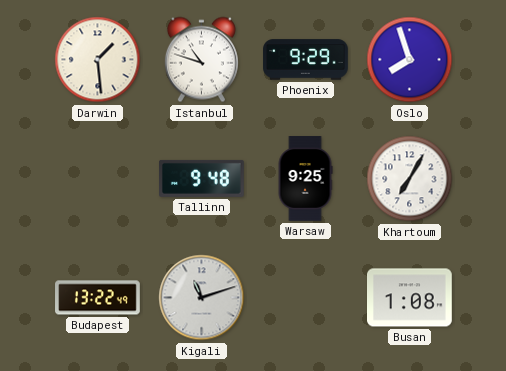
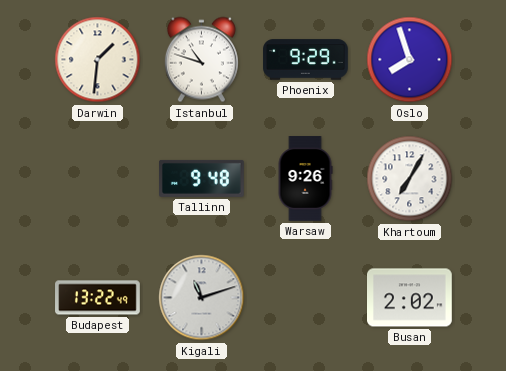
Darwin: 1:29 -> 1:31 (98, 60)
Warsaw: 9:25 -> 9:26 (305, 179)
Busan: 1:08 -> 2:02 (410, 298)
